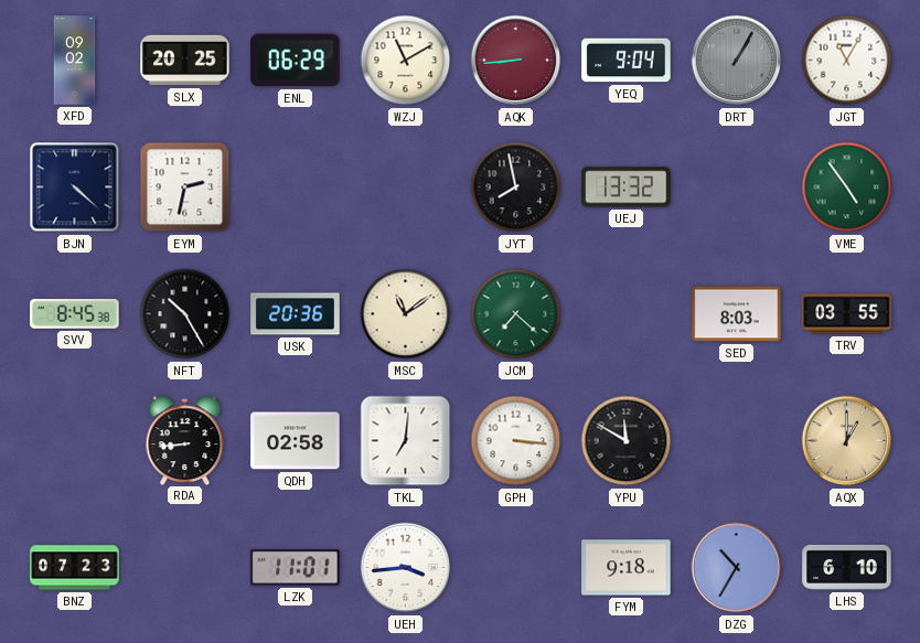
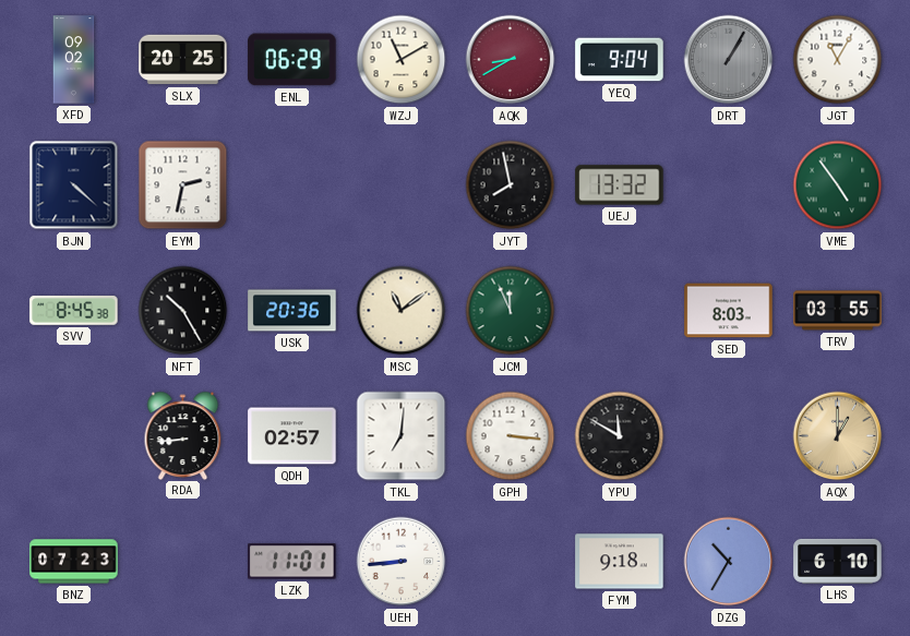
AQK: 8:44 -> 8:40 (511, 60)
JCM: 7:22 -> 11:56 (511, 311)
QDH: 02:58 -> 02:57 (292, 436)
UEH: 3:44 -> 8:44 (402, 562)
